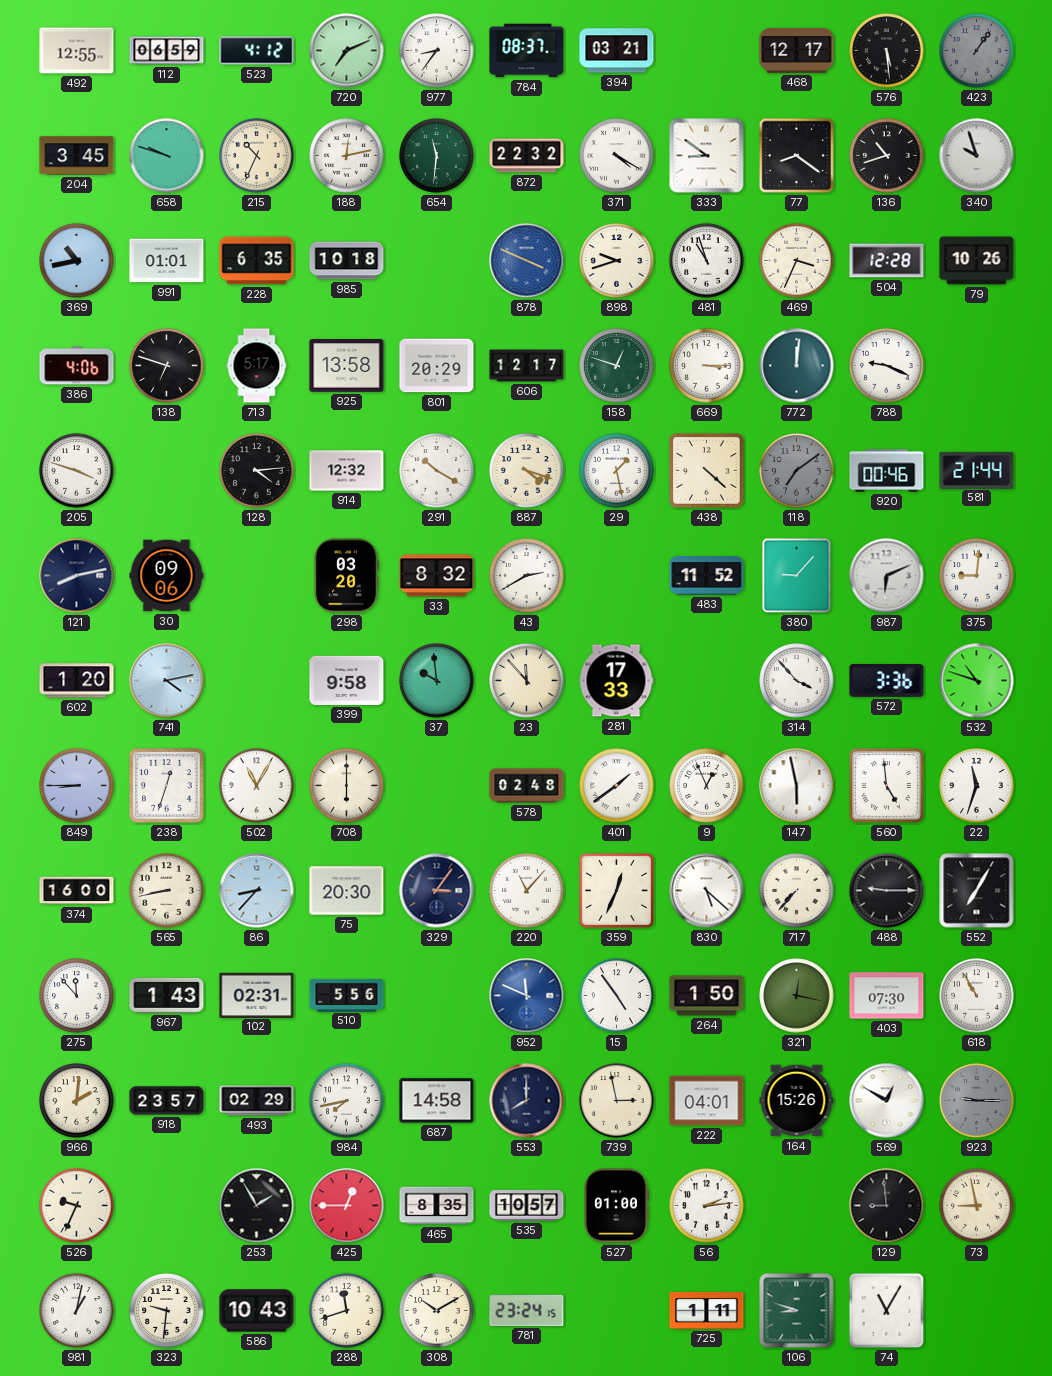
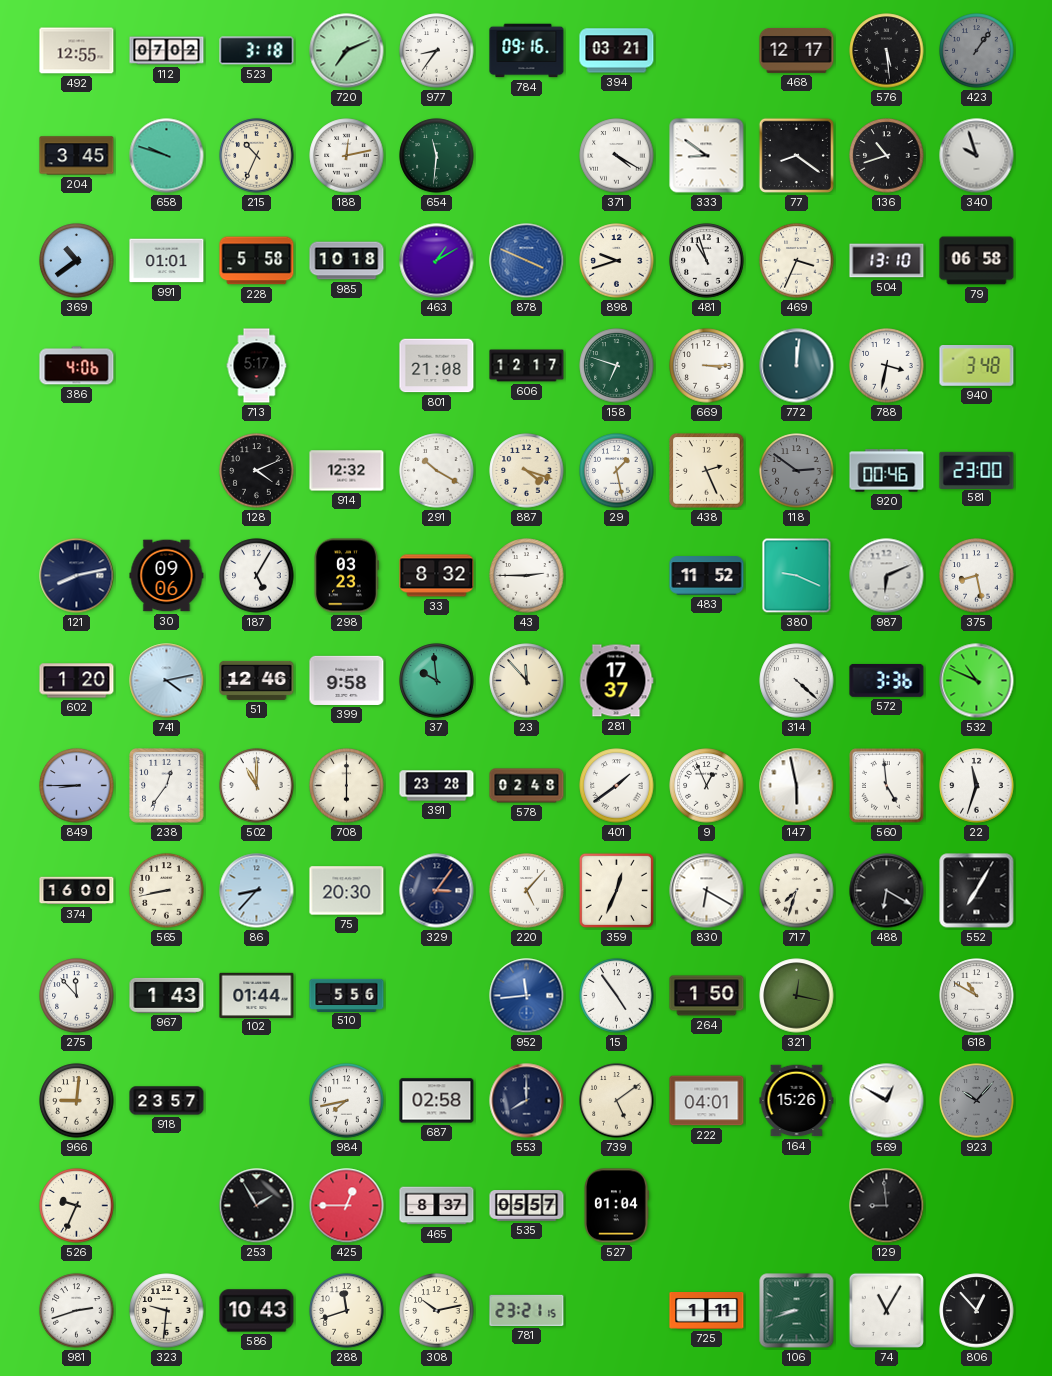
112: 06:59 -> 07:02 (167, 51)
523: 4:12 -> 3:18 (257, 51)
784: 08:37 -> 09:16 (527, 51)
872: 22:32 -> none (527, 156)
369: 10:43 -> 10:39 (77, 261)
228: 6:35 -> 5:58 (257, 261)
463: none -> 1:10 (437, 261)
504: 12:28 -> 13:10 (887, 261)
79: 10:26 -> 06:58 (977, 261)
138: 6:48 -> none (167, 366)
925: 13:58 -> none (347, 366)
801: 20:29 -> 21:08 (437, 366)
158: 12:48 -> 6:48 (617, 366)
788: 9:19 -> 3:32 (887, 366)
940: none -> 3:48 (977, 366)
205: 3:48 -> none (77, 471)
128: 4:14 -> 4:11 (257, 471)
438: 4:22 -> 2:26 (707, 471)
118: 7:09 -> 2:51 (797, 471)
581: 21:44 -> 23:00 (977, 470)
187: none -> 5:05 (257, 576)
298: 03:20 -> 03:23 (346, 576)
43: 2:40 -> 2:45 (527, 576)
380: 9:07 -> 9:19 (797, 576)
375: 9:01 -> 8:28 (977, 576)
51: none -> 12:46 (257, 680)
281: 17:33 -> 17:37 (616, 681)
314: 3:53 -> 4:22 (797, 681)
532: 10:48 -> 10:49 (977, 681)
238: 12:33 -> 12:36 (167, 786)
502: 11:05 -> 11:00 (257, 786)
391: none -> 23:28 (437, 786)
220: 11:07 -> 5:07 (527, 891)
830: 5:22 -> 6:20 (707, 891)
717: 7:37 -> 7:33 (797, 891)
488: 9:15 -> 6:20 (887, 891)
102: 02:31 -> 01:44 (257, 995)
952: 11:49 -> 11:44 (527, 996)
403: 07:30 -> none (887, 996)
618: 10:55 -> 10:50 (977, 996)
966: 2:01 -> 9:01 (77, 1101)
493: 02:29 -> none (257, 1101)
687: 14:58 -> 02:58 (437, 1101)
739: 2:58 -> 5:09 (617, 1101)
923: 9:15 -> 10:07 (977, 1101)
465: 8:35 -> 8:37 (437, 1206)
535: 10:57 -> 05:57 (527, 1206)
527: 01:00 -> 01:04 (616, 1206)
56: 2:14 -> none (707, 1206)
73: 8:58 -> none (977, 1206)
981: 1:02 -> 2:42 (77, 1311)
308: 10:10 -> 10:13 (437, 1311)
781: 23:24 -> 23:21 (527, 1310)
106: 8:48 -> 8:42 (797, 1311)
806: none -> 12:53 (977, 1311)
